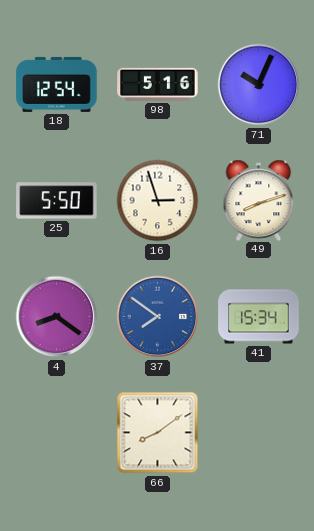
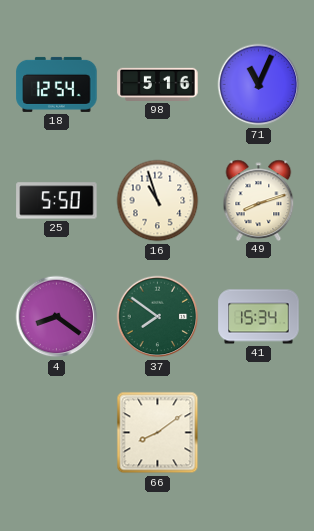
71: 10:04 -> 11:04 (259, 85)
16: 2:57 -> 10:57 (158, 201)
37 dial: blue -> green (158, 317)
